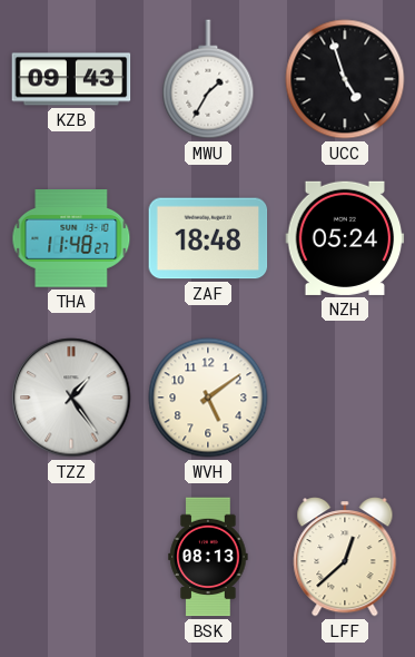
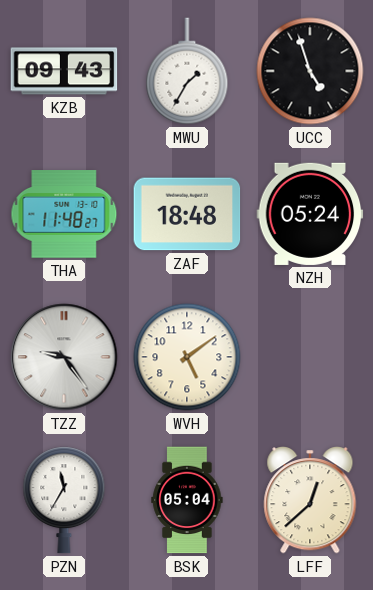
TZZ: 1:24 -> 9:24 (64, 357)
PZN: none -> 11:35 (64, 500)
BSK: 08:13 -> 05:04 (187, 500)
